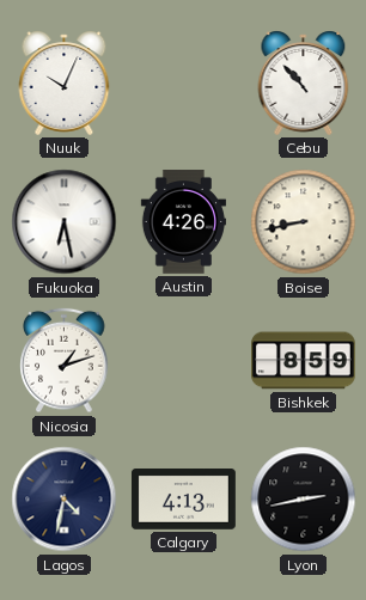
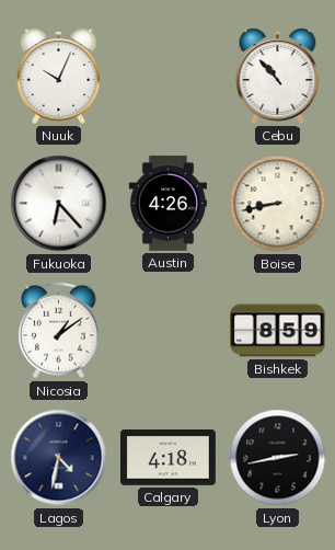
Fukuoka: 6:28 -> 6:23 (59, 204)
Nicosia: 1:12 -> 1:09 (59, 331)
Calgary: 4:13 -> 4:18 (168, 458)
